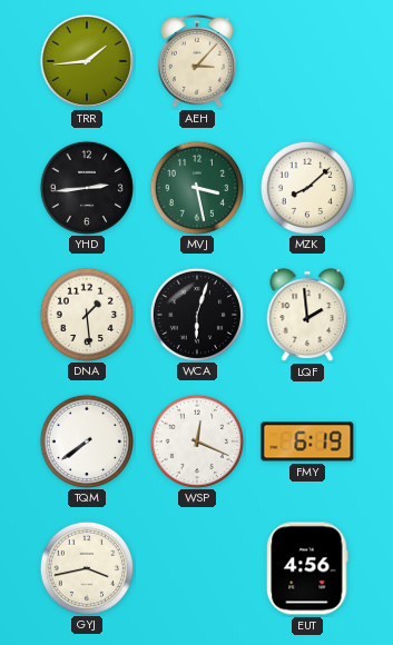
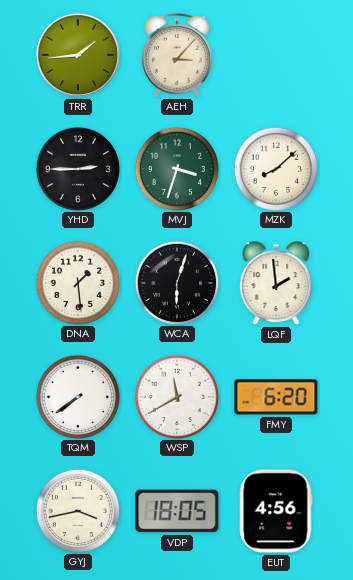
YHD: 2:44 -> 2:45 (77, 168)
MVJ: 3:28 -> 3:33 (176, 168)
WSP: 12:19 -> 11:40 (176, 396)
FMY: 6:19 -> 6:20 (276, 397)
VDP: none -> 18:05 (177, 511)
